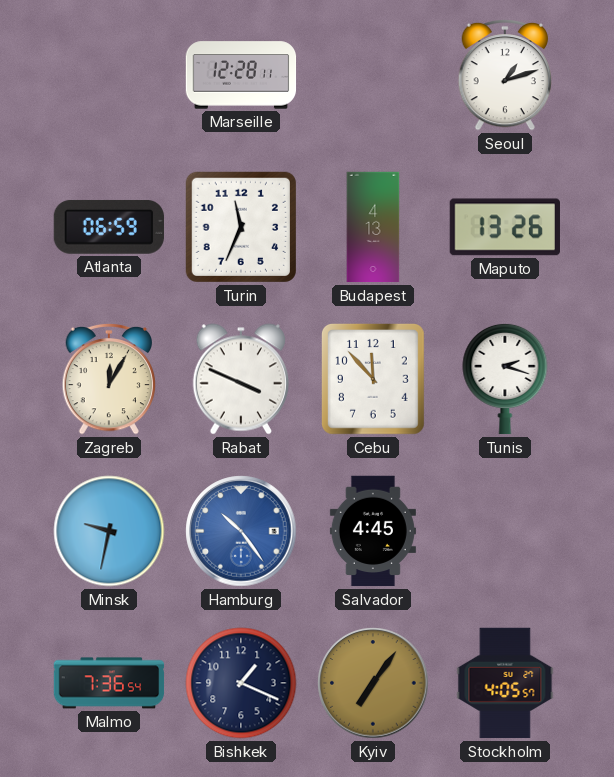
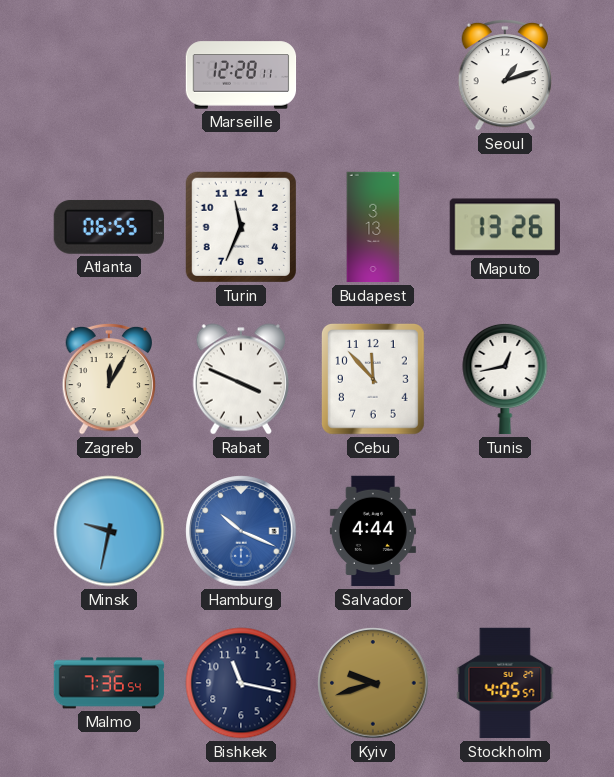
Atlanta: 06:59 -> 06:55 (109, 227)
Budapest: 4:13 -> 3:13 (373, 227)
Tunis: 2:18 -> 12:43 (505, 379)
Hamburg: 10:24 -> 10:19 (241, 531)
Salvador: 4:45 -> 4:44 (373, 531)
Bishkek: 1:19 -> 11:17 (241, 683)
Kyiv: 7:06 -> 9:42 (373, 683)
